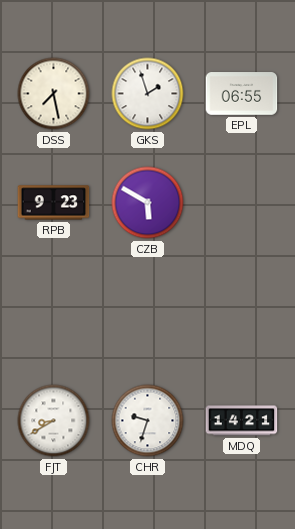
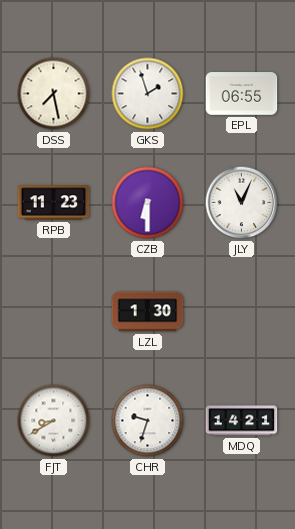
RPB: 9:23 -> 11:23 (54, 203)
CZB: 5:50 -> 6:30 (148, 203)
JLY: none -> 11:04 (242, 203)
LZL: none -> 1:30 (148, 312)
